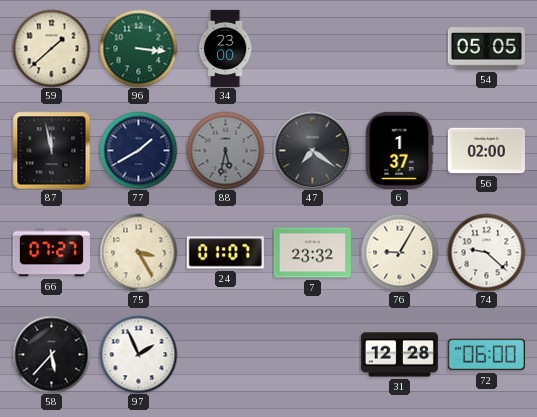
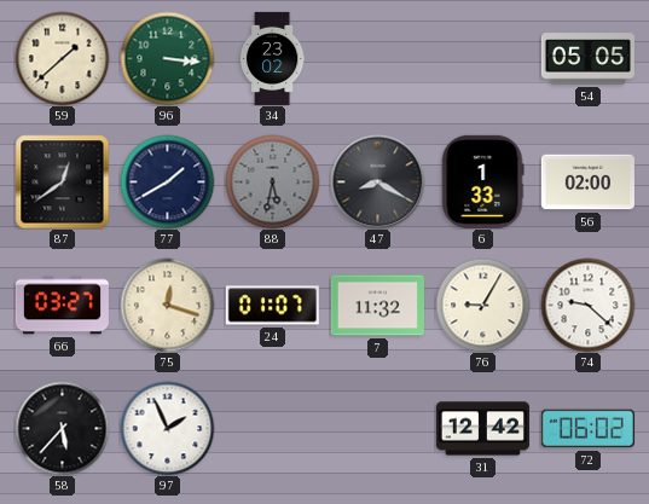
34: 23:00 -> 23:02 (272, 58)
87: 11:58 -> 12:39 (62, 181)
47: 7:21 -> 8:20 (377, 181)
6: 1:37 -> 1:33 (482, 181)
66: 07:27 -> 03:27 (62, 306)
75: 3:25 -> 12:18 (167, 305)
7: 23:32 -> 11:32 (377, 306)
31: 12:28 -> 12:42 (482, 429)
72: 06:00 -> 06:02 (587, 429)
